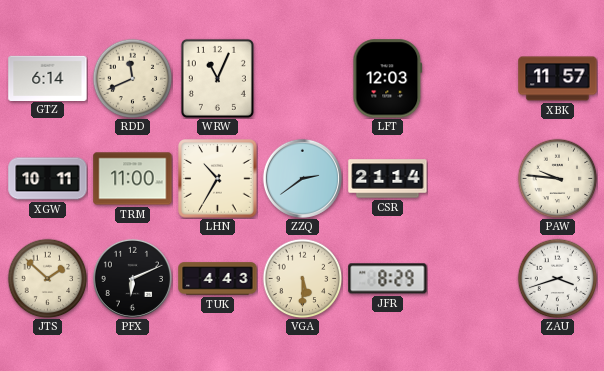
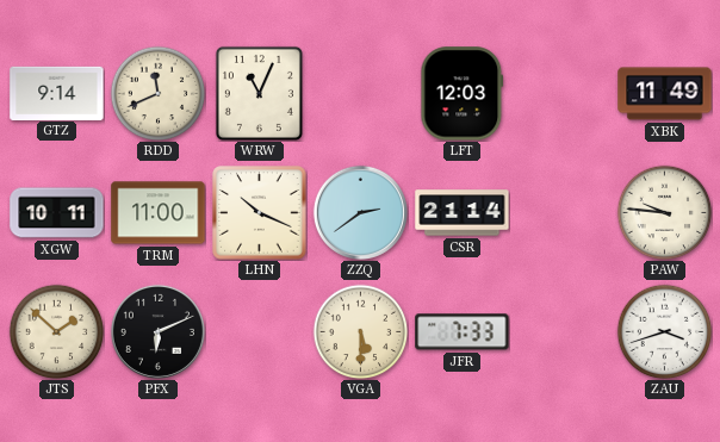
GTZ: 6:14 -> 9:14 (57, 93)
XBK: 11:57 -> 11:49 (665, 94)
LHN: 10:35 -> 10:19 (260, 213)
TUK: 4:43 -> none (218, 279)
JFR: 8:29 -> 7:33 (463, 332)
